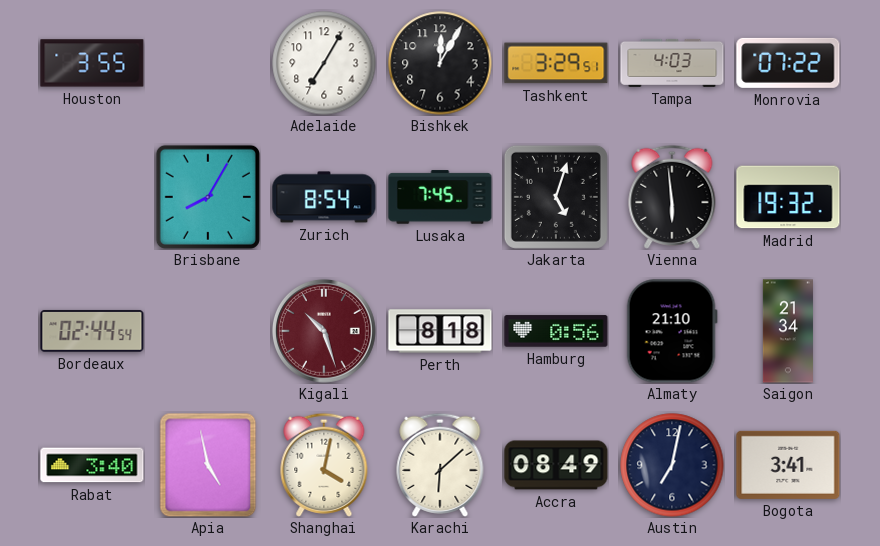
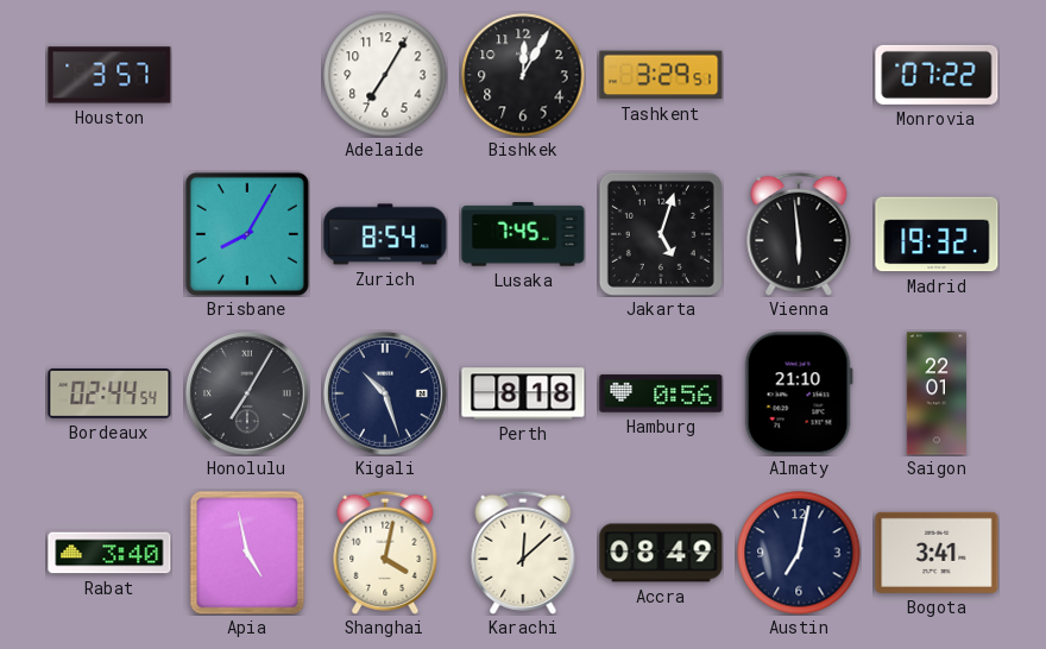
Houston: 3:55 -> 3:57 (109, 75)
Tampa: 4:03 -> none (672, 63)
Honolulu: none -> 7:05 (247, 393)
Kigali dial: burgundy -> navy (385, 393)
Saigon: 21:34 -> 22:01 (937, 393)
Karachi: 6:08 -> 12:08 (523, 553)
